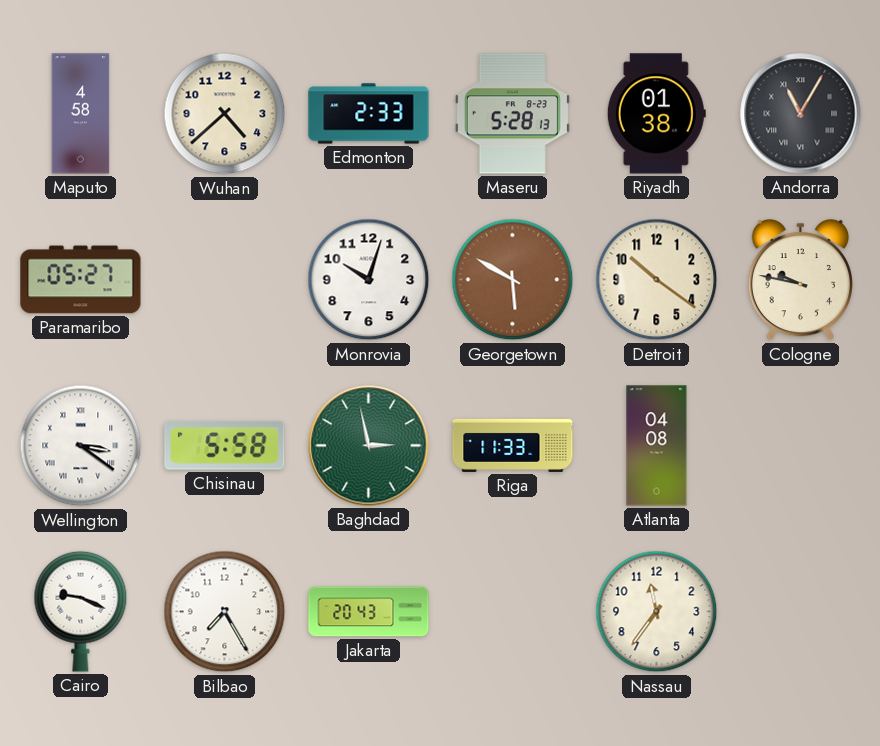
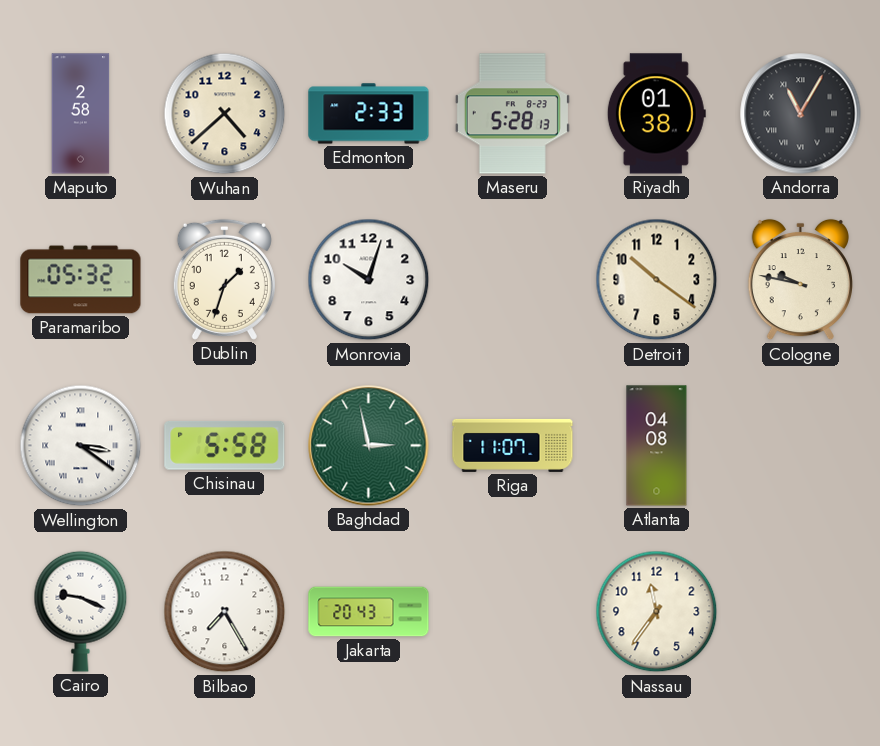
Maputo: 4:58 -> 2:58 (81, 114)
Paramaribo: 05:27 -> 05:32 (81, 280)
Dublin: none -> 1:33 (224, 279)
Georgetown: 5:50 -> none (513, 280)
Riga: 11:33 -> 11:07 (513, 445)
